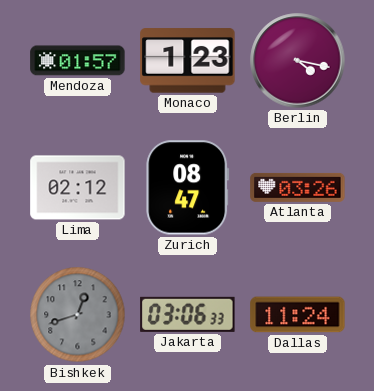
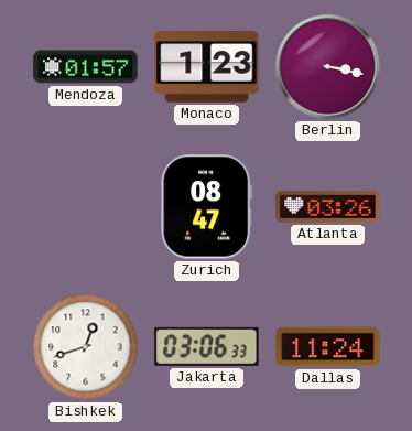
Berlin: 4:17 -> 3:17 (328, 67)
Lima: 02:12 -> none (78, 188)
Bishkek dial: grey -> white (86, 347)
